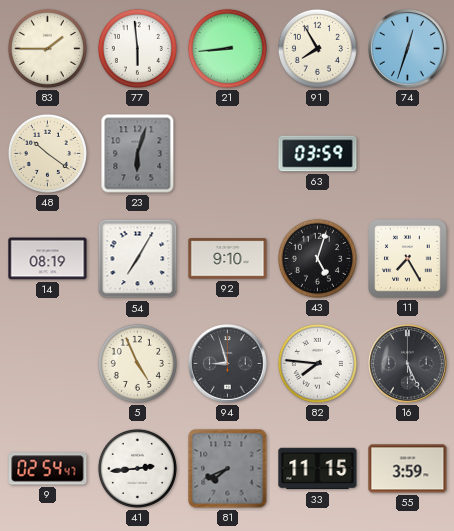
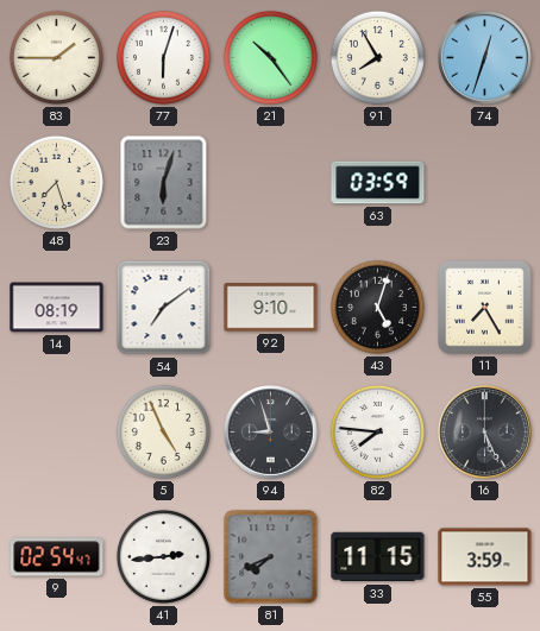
77: 5:59 -> 6:03 (163, 57)
21: 8:44 -> 10:24 (270, 57)
48: 10:21 -> 7:27 (56, 182)
54: 7:05 -> 7:09 (164, 308)
